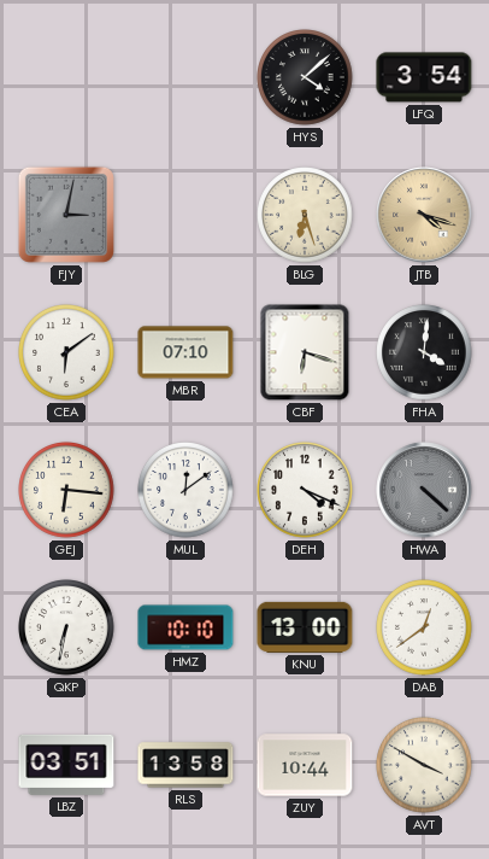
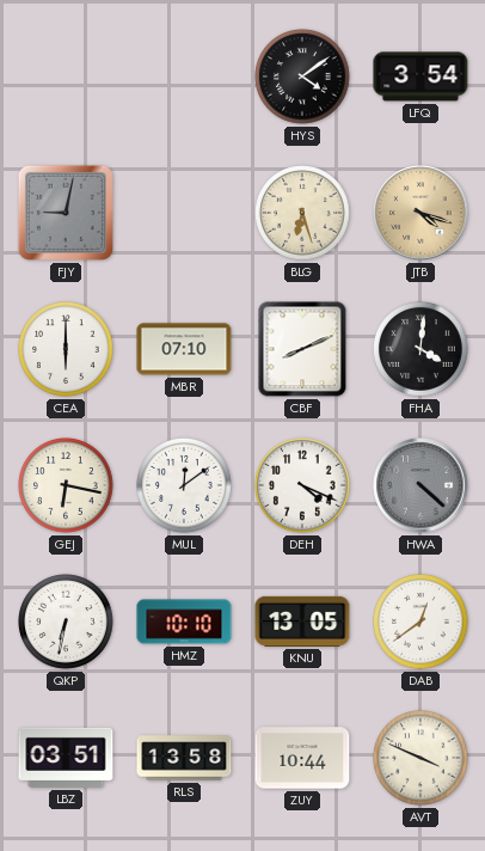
HYS: 4:08 -> 4:09 (302, 76)
FJY: 3:02 -> 9:02 (66, 213)
CEA: 6:09 -> 6:00 (66, 349)
CBF: 6:18 -> 8:11 (302, 349)
GEJ: 6:16 -> 6:17 (66, 485)
KNU: 13:00 -> 13:05 (302, 622)
AVT: 3:50 -> 3:49 (420, 758)
